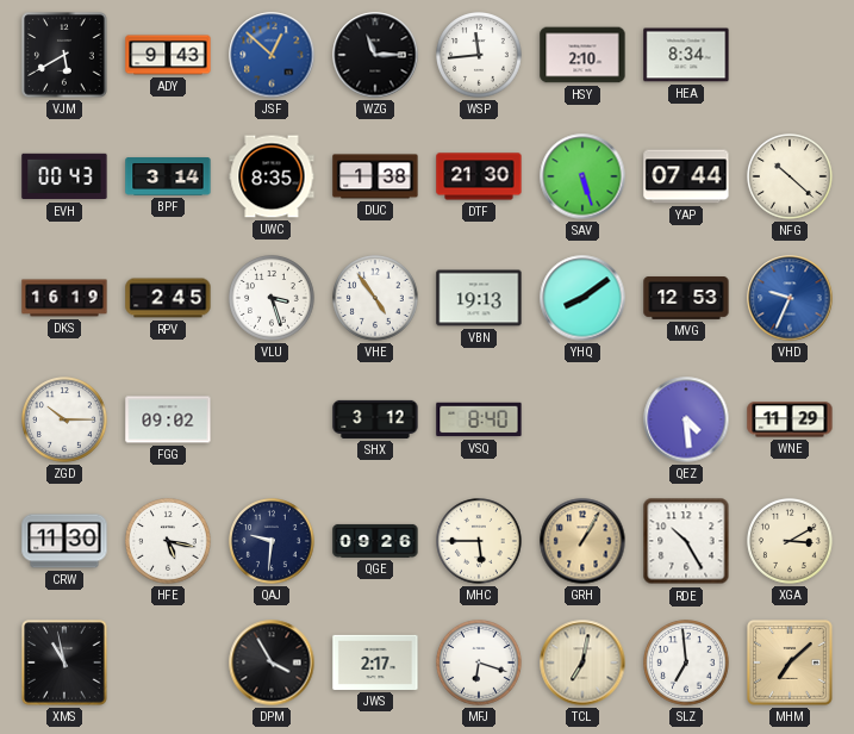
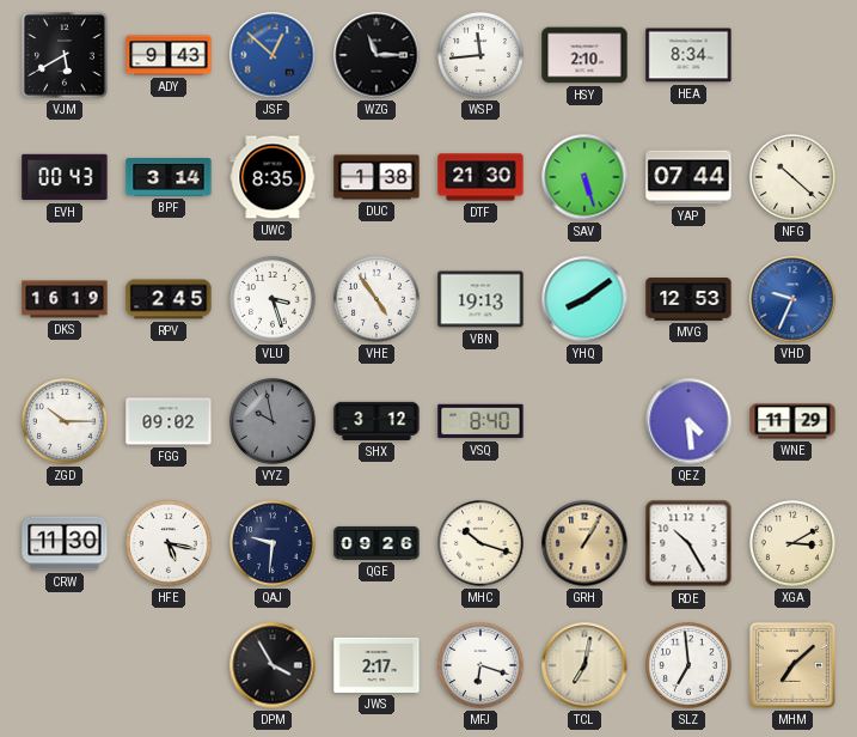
VYZ: none -> 9:58 (274, 422)
MHC: 5:45 -> 10:18 (482, 544)
XMS: 10:58 -> none (66, 664)
